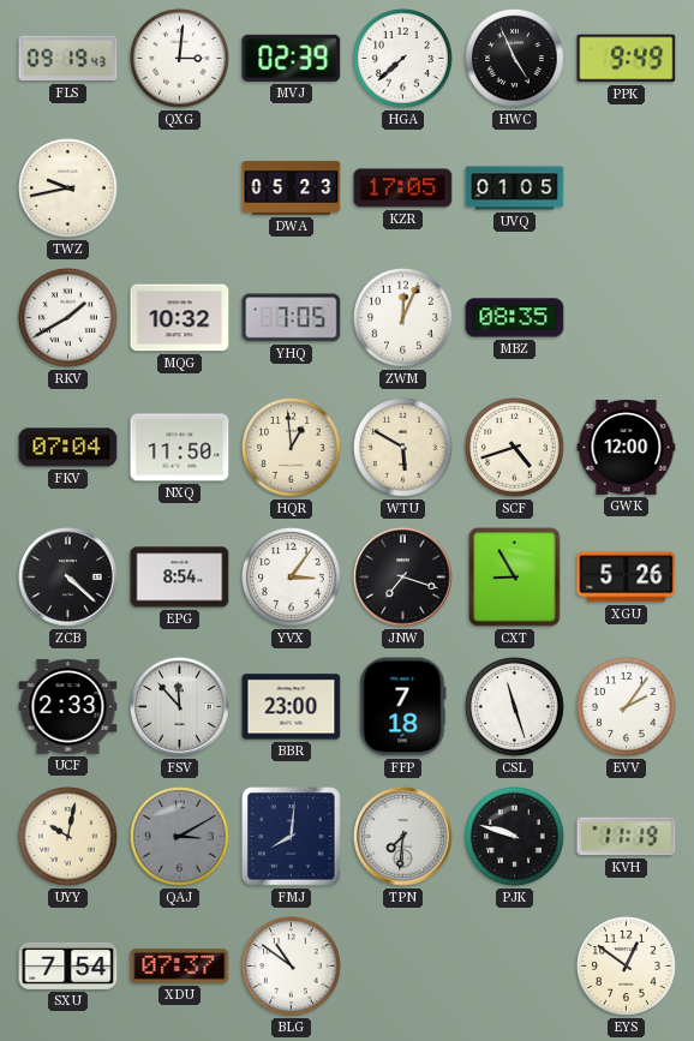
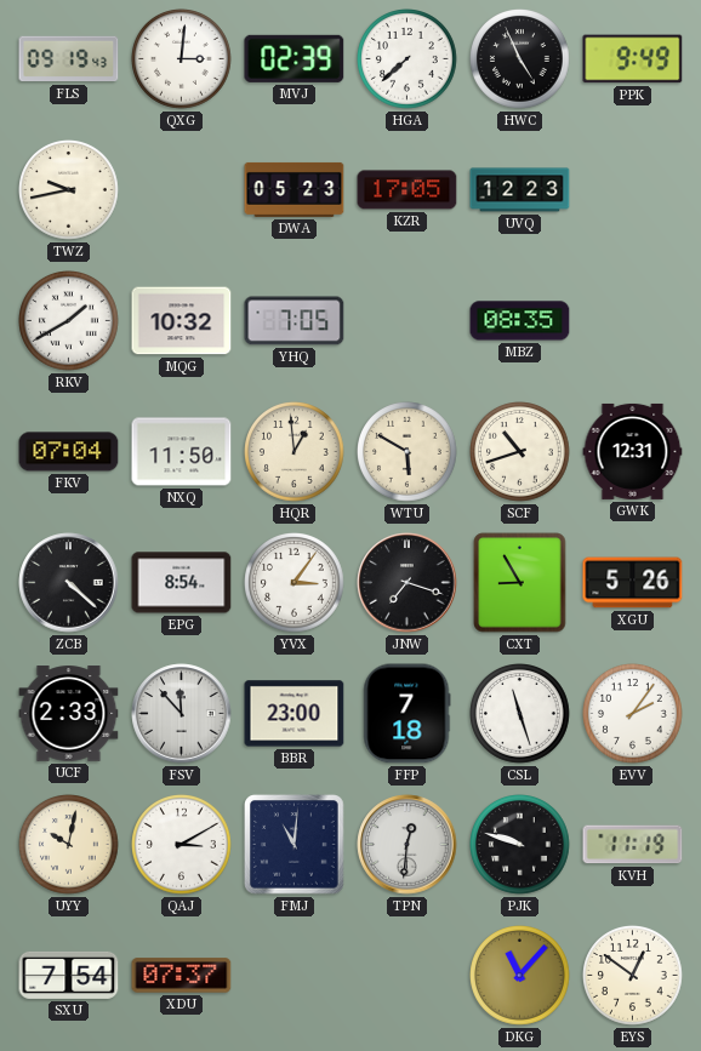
UVQ: 01:05 -> 12:23 (520, 190)
ZWM: 12:04 -> none (403, 318)
SCF: 4:42 -> 10:42 (520, 452)
GWK: 12:00 -> 12:31 (633, 451)
QAJ dial: grey -> white (182, 845)
FMJ: 8:01 -> 11:01 (295, 845)
TPN: 7:31 -> 12:31 (408, 845)
BLG: 10:51 -> none (292, 967)
DKG: none -> 11:07 (520, 976)
